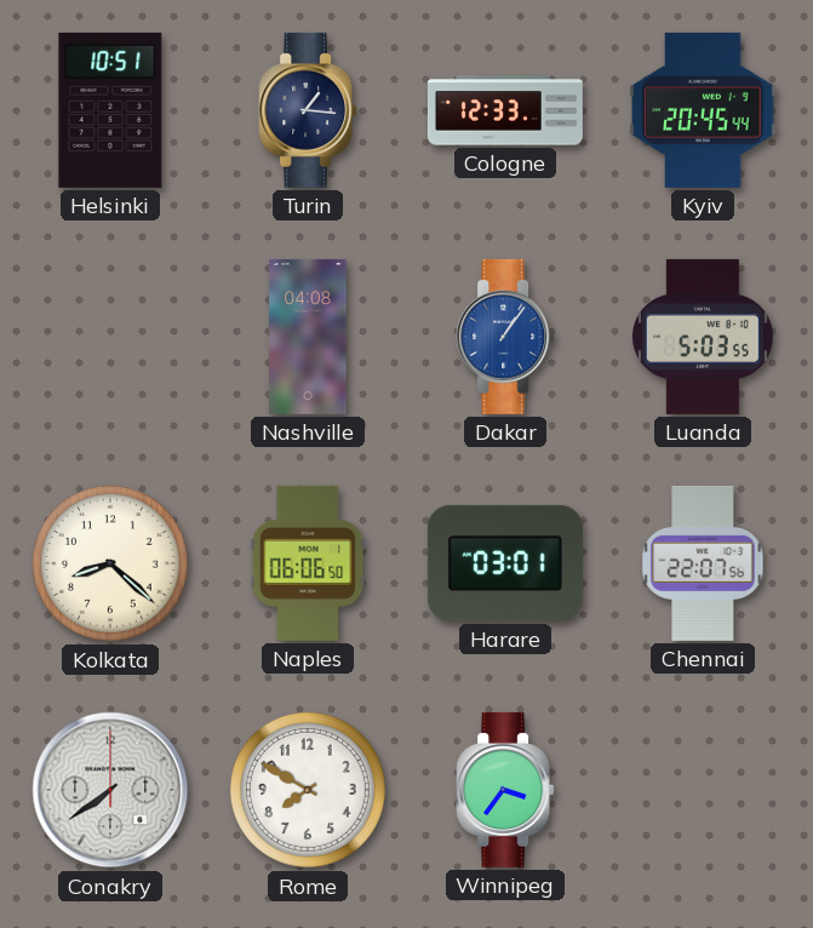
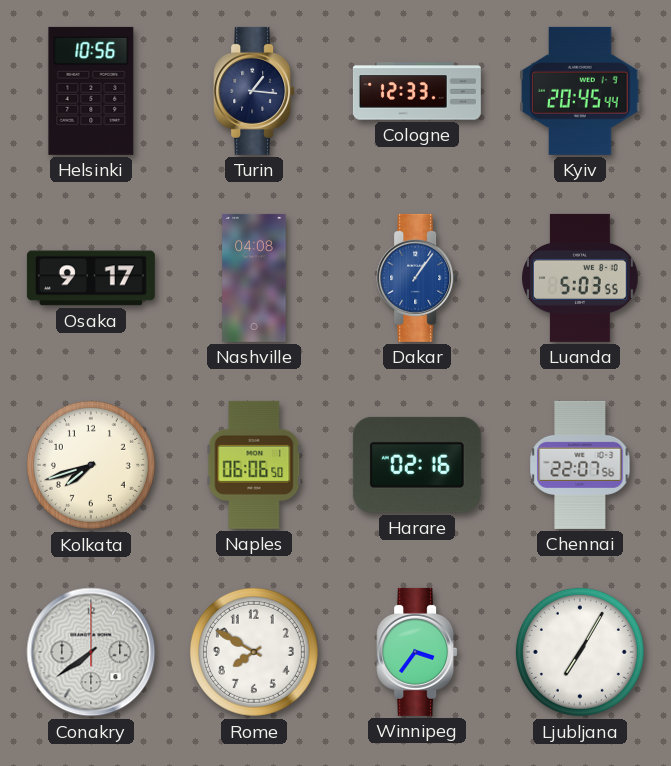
Helsinki: 10:51 -> 10:56 (91, 91)
Osaka: none -> 9:17 (91, 278)
Kolkata: 8:22 -> 7:42 (91, 465)
Harare: 03:01 -> 02:16 (417, 465)
Ljubljana: none -> 7:05 (580, 652)
